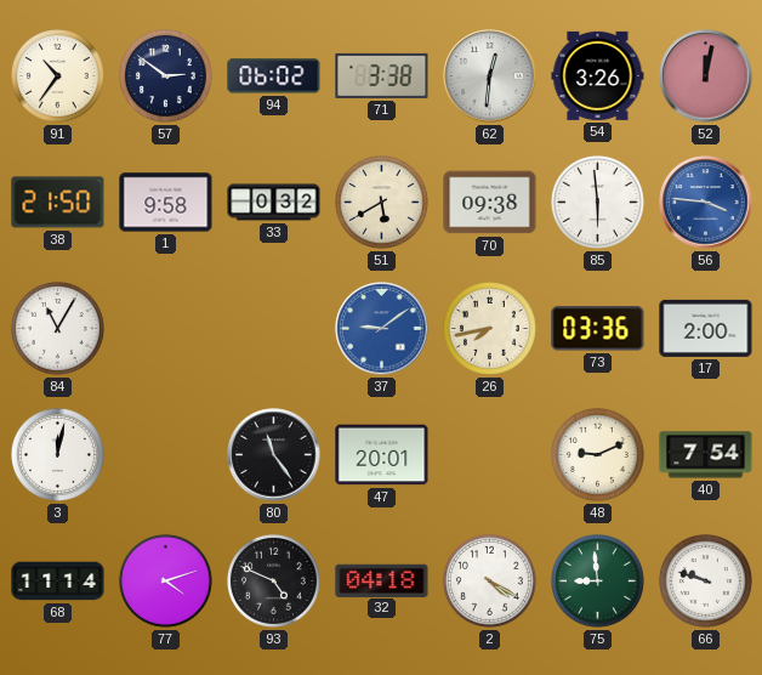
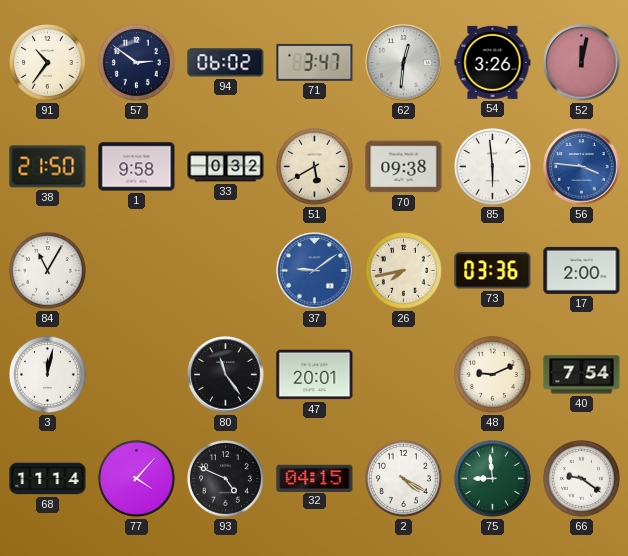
71: 3:38 -> 3:47 (315, 62)
77: 4:12 -> 4:07 (137, 479)
32: 04:18 -> 04:15 (315, 478)
66: 9:48 -> 9:21 (582, 479)
